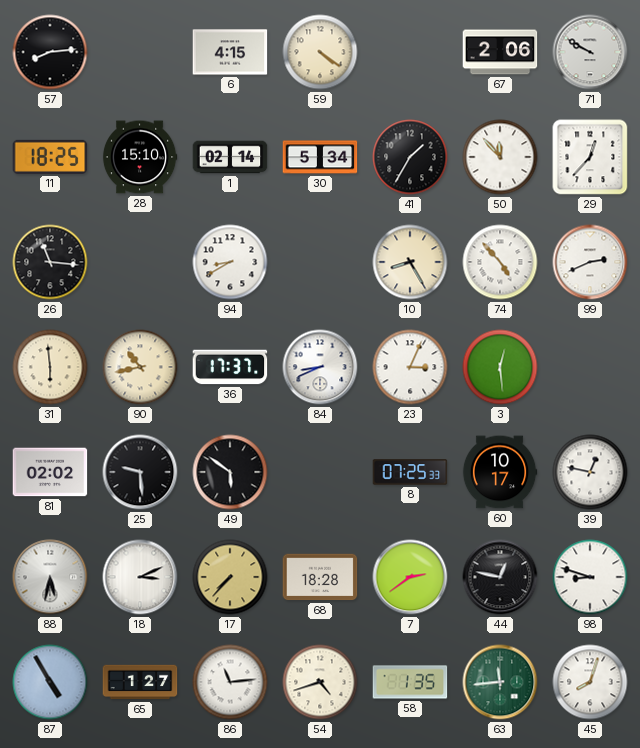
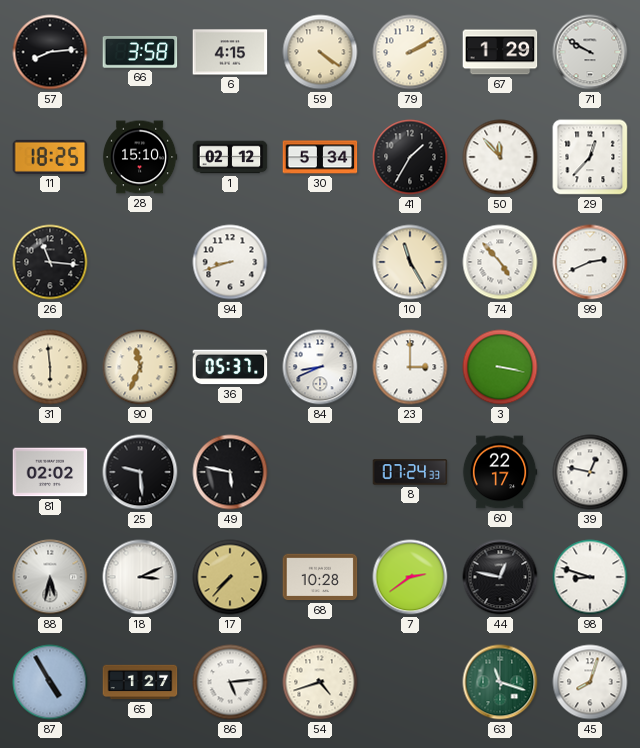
66: none -> 3:58 (140, 52)
79: none -> 2:10 (410, 52)
67: 2:06 -> 1:29 (500, 52)
1: 02:14 -> 02:12 (230, 157)
94: 8:40 -> 8:42 (230, 262)
10: 8:25 -> 11:25 (410, 262)
90: 10:43 -> 11:34 (140, 367)
36: 17:37 -> 05:37 (230, 367)
23: 3:04 -> 3:00 (410, 367)
3: 12:29 -> 3:17 (500, 367)
49: 5:51 -> 5:47 (230, 472)
8: 07:25 -> 07:24 (410, 472)
60: 10:17 -> 22:17 (500, 472)
68: 18:28 -> 10:28 (320, 577)
86: 11:14 -> 5:14 (230, 682)
58: 1:35 -> none (410, 682)
63: 11:44 -> 11:18 (500, 682)
